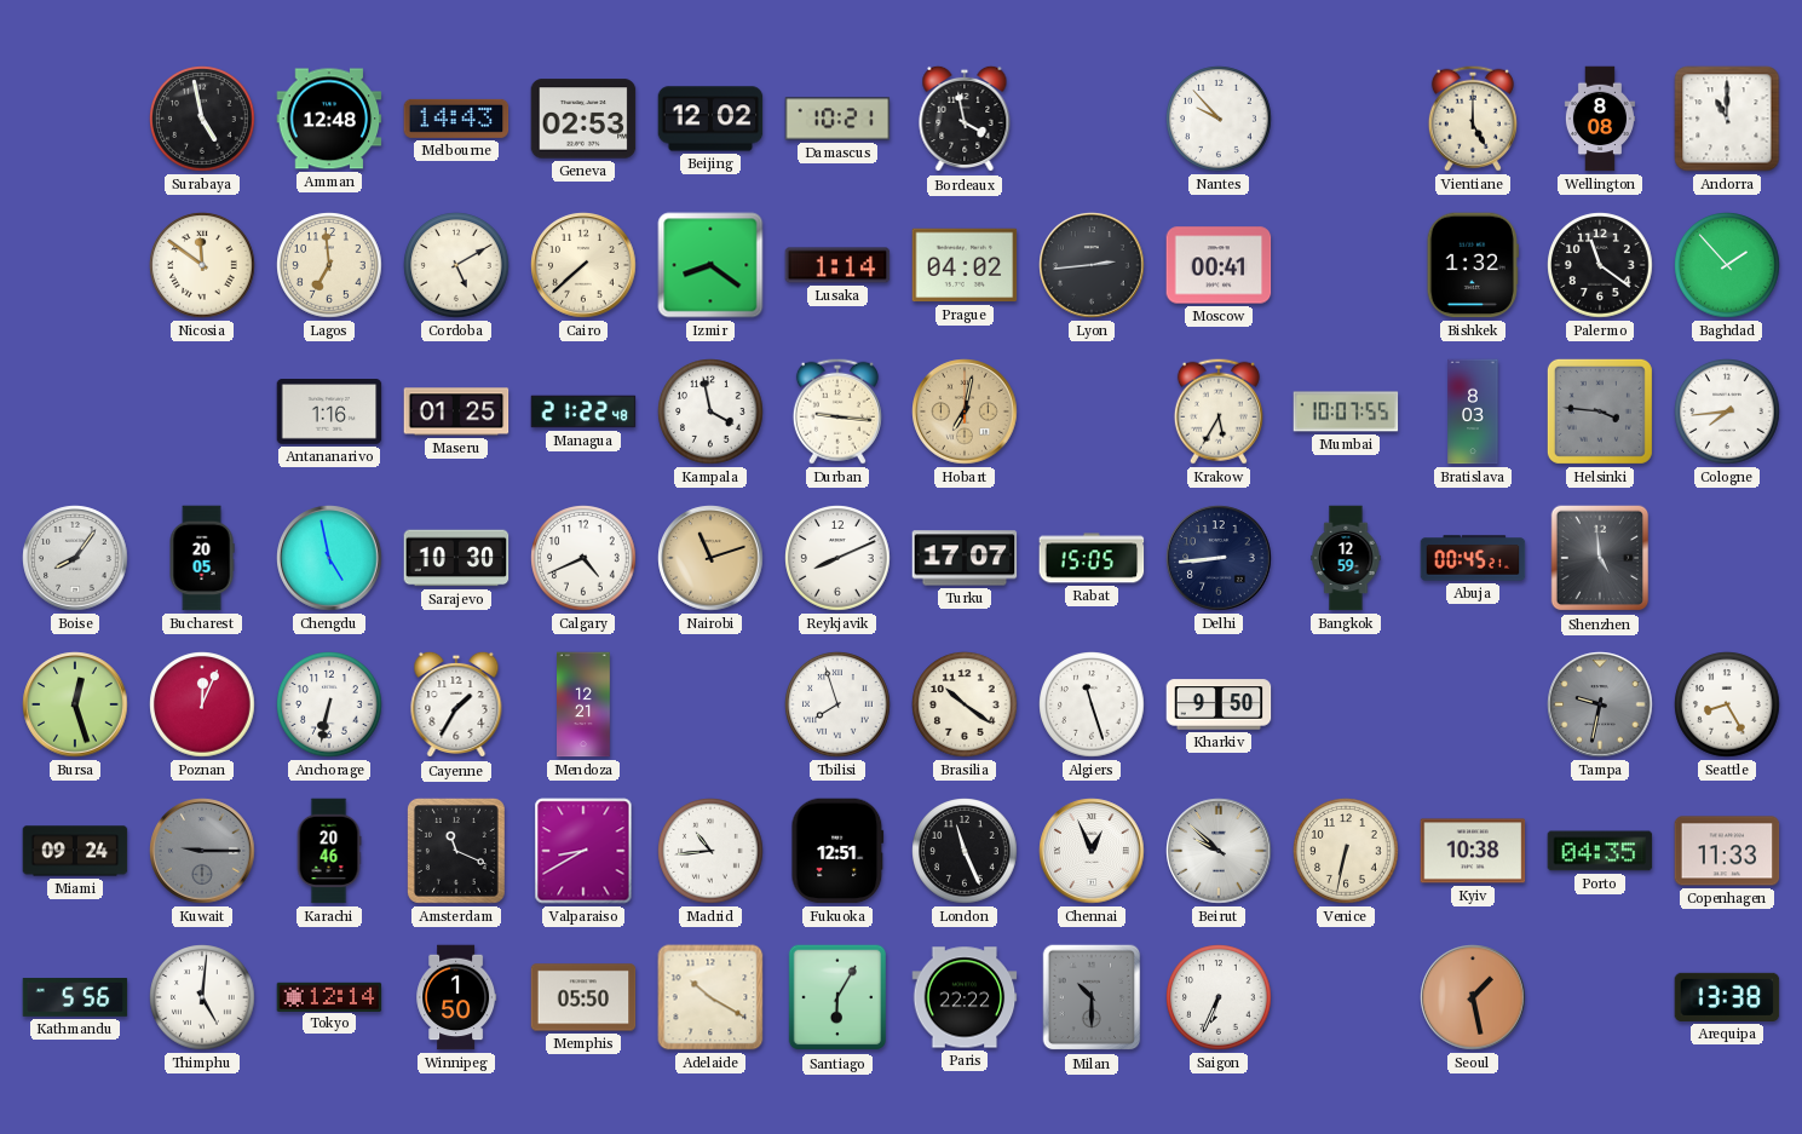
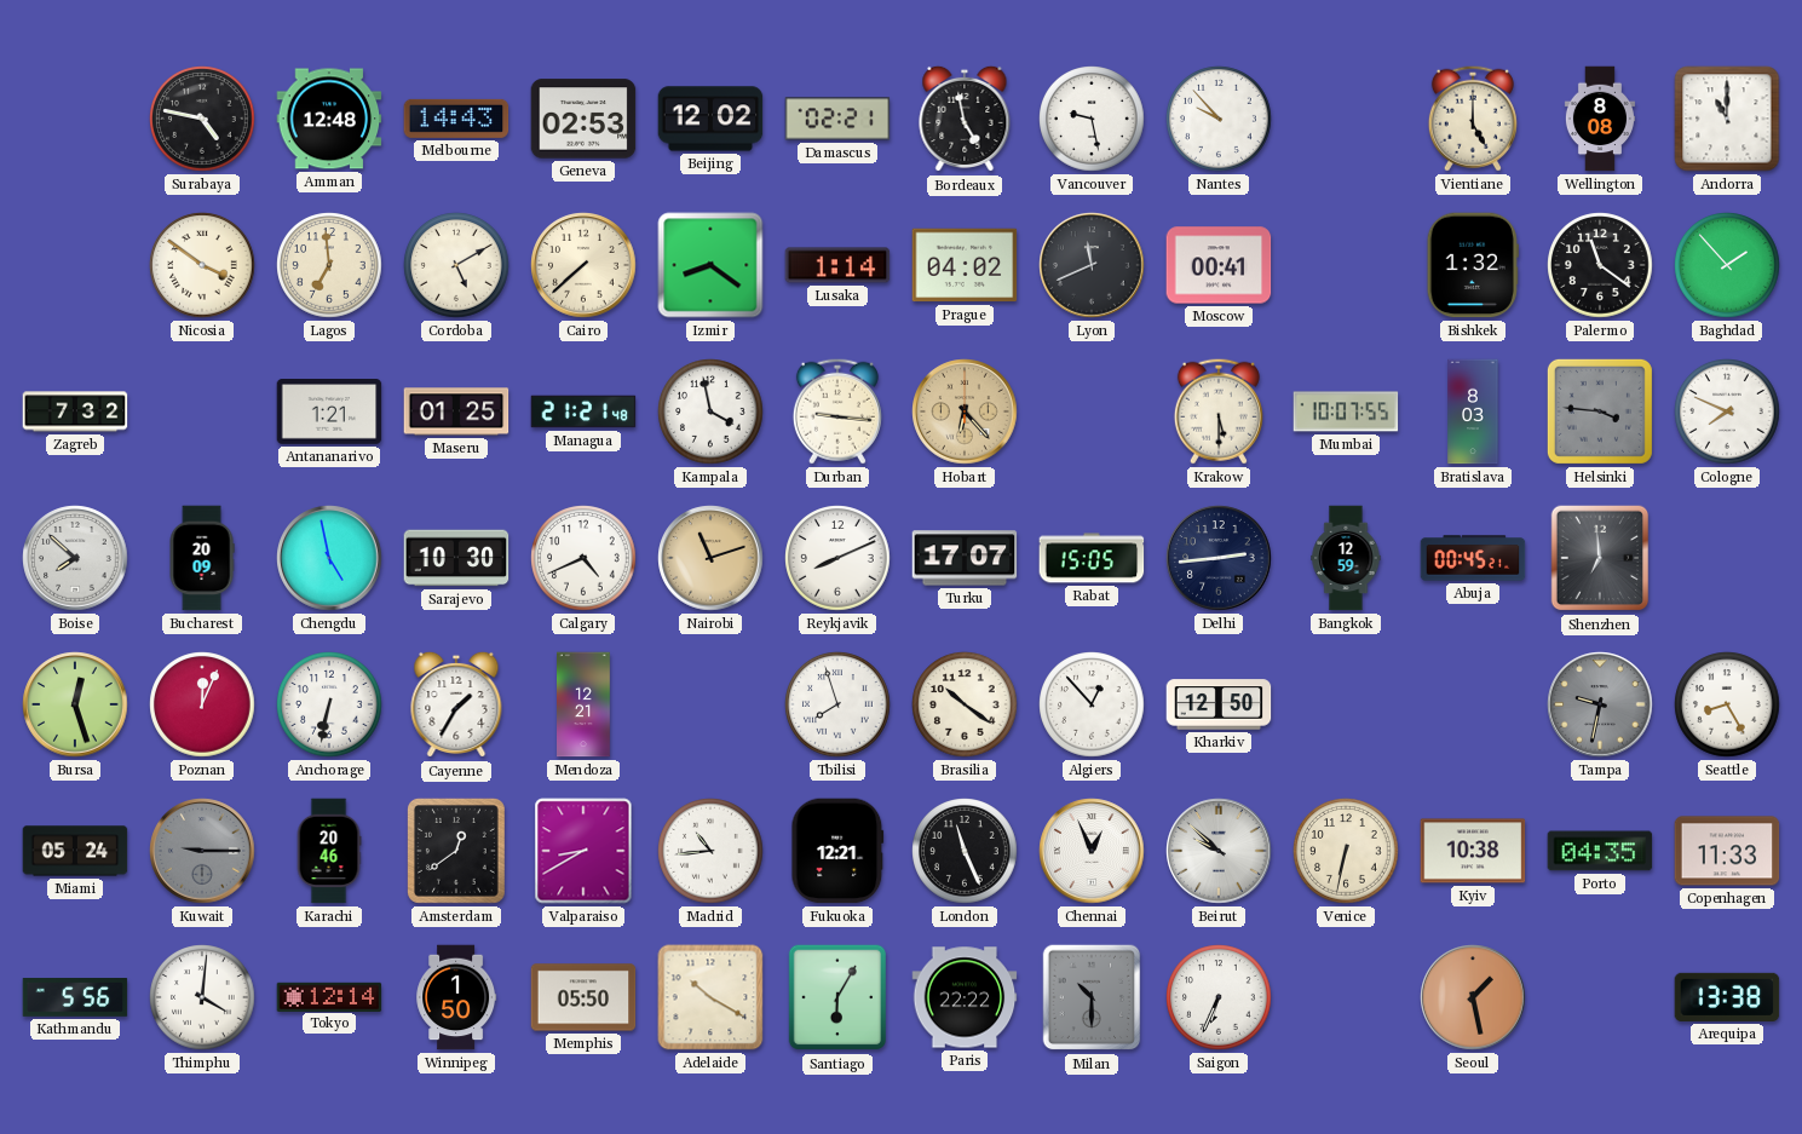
Surabaya: 4:58 -> 4:47 (202, 119)
Damascus: 10:21 -> 02:21 (837, 119)
Bordeaux: 3:58 -> 4:58 (965, 119)
Vancouver: none -> 9:28 (1092, 119)
Nicosia: 11:51 -> 3:51 (202, 265)
Lyon: 2:44 -> 11:41 (1092, 265)
Zagreb: none -> 7:32 (75, 411)
Antananarivo: 1:16 -> 1:21 (329, 411)
Managua: 21:22 -> 21:21 (583, 411)
Hobart: 7:02 -> 6:23 (965, 411)
Krakow: 5:35 -> 5:30 (1219, 411)
Cologne: 7:44 -> 7:49 (1727, 411)
Boise: 8:06 -> 7:52 (75, 558)
Bucharest: 20:05 -> 20:09 (202, 558)
Delhi: 8:44 -> 2:44 (1219, 558)
Shenzhen: 4:59 -> 6:59 (1600, 558)
Algiers: 11:27 -> 12:53 (1092, 704)
Kharkiv: 9:50 -> 12:50 (1219, 704)
Miami: 09:24 -> 05:24 (75, 851)
Amsterdam: 11:19 -> 12:39 (456, 851)
Fukuoka: 12:51 -> 12:21 (837, 851)
Thimphu: 5:01 -> 4:01 (202, 997)
